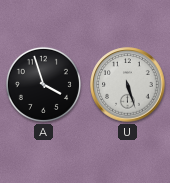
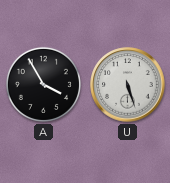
A: 3:57 -> 3:55 (43, 84)
